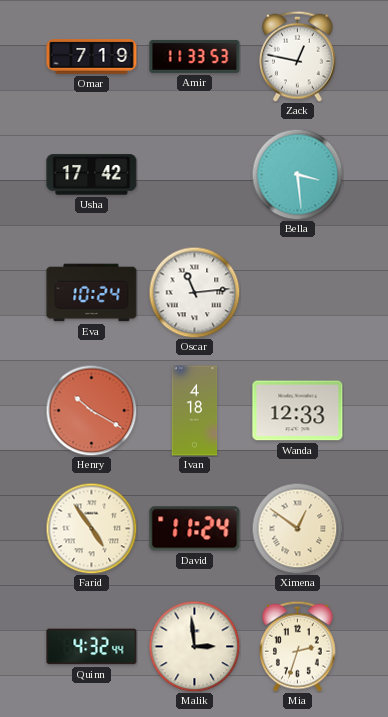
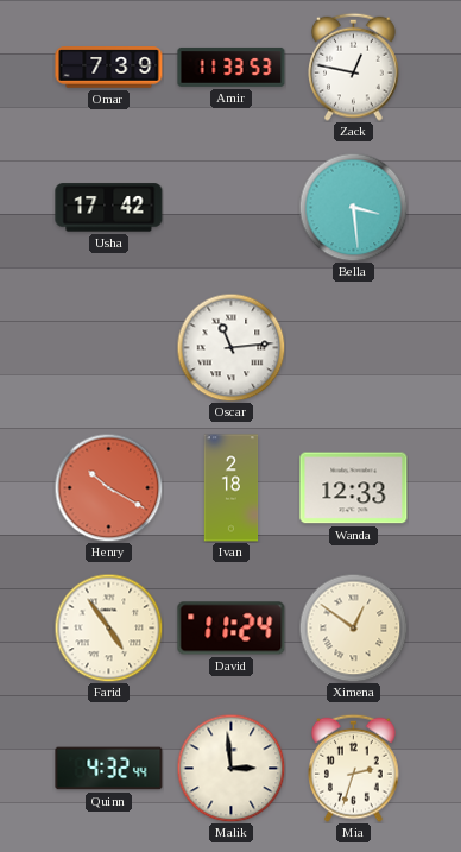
Omar: 7:19 -> 7:39 (109, 68)
Eva: 10:24 -> none (92, 293)
Ivan: 4:18 -> 2:18 (232, 488)
